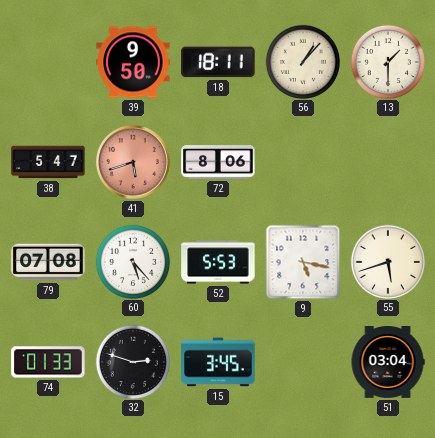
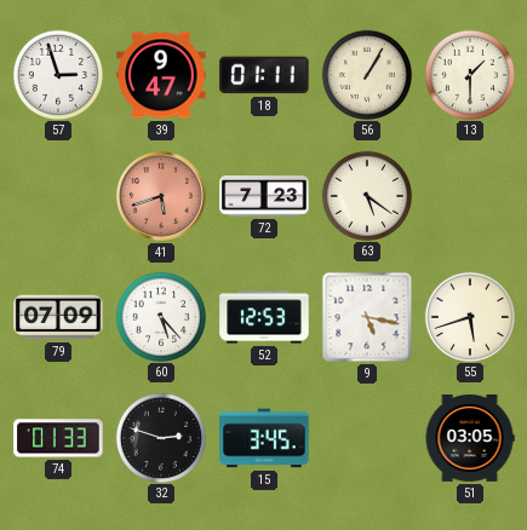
57: none -> 2:57 (57, 74)
39: 9:50 -> 9:47 (161, 75)
18: 18:11 -> 01:11 (264, 75)
56: 1:07 -> 1:05 (366, 74)
38: 5:47 -> none (48, 162)
72: 8:06 -> 7:23 (264, 196)
63: none -> 5:21 (366, 195)
79: 07:08 -> 07:09 (58, 317)
52: 5:53 -> 12:53 (264, 317)
51: 03:04 -> 03:05 (470, 439)
